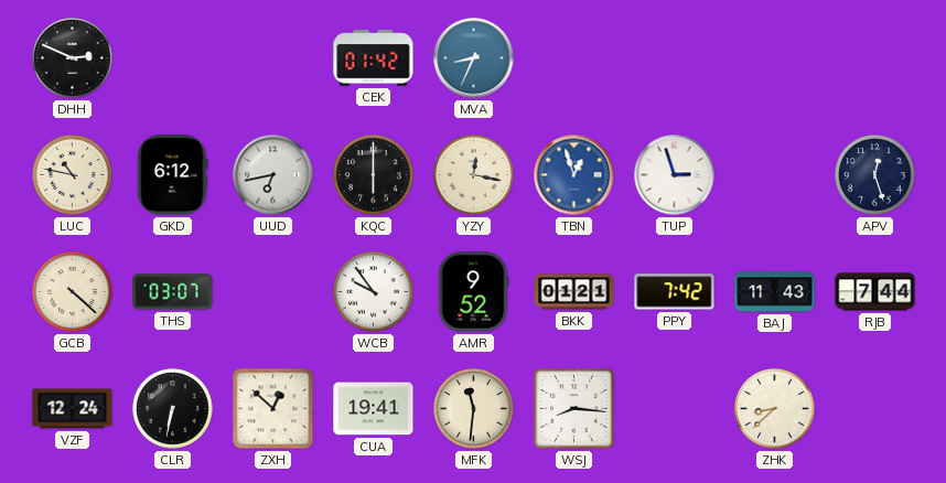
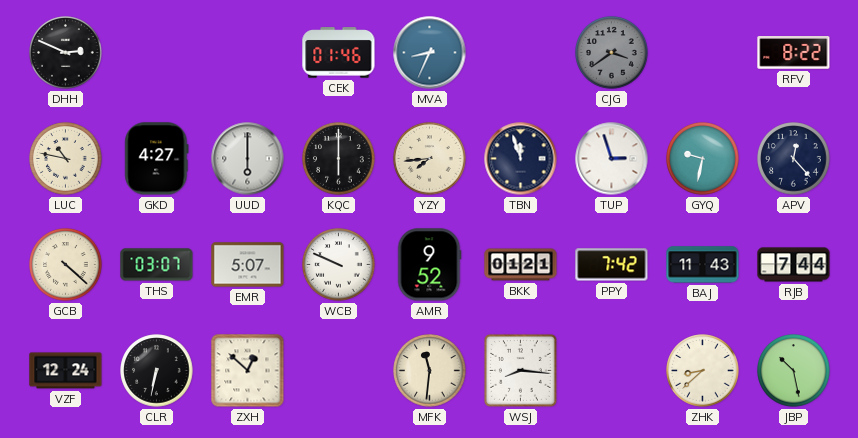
CEK: 01:42 -> 01:46 (339, 53)
CJG: none -> 3:39 (612, 53)
RFV: none -> 8:22 (794, 53)
GKD: 6:12 -> 4:27 (157, 159)
UUD: 6:43 -> 6:00 (248, 159)
YZY: 12:17 -> 7:44 (430, 159)
TBN: 12:57 -> 11:57 (521, 159)
TBN dial: blue -> navy (521, 159)
GYQ: none -> 9:32 (703, 159)
APV: 12:27 -> 12:23 (794, 159)
EMR: none -> 5:07 (248, 265)
WCB: 9:54 -> 9:49 (339, 265)
CUA: 19:41 -> none (374, 409)
JBP: none -> 10:28 (794, 371)
